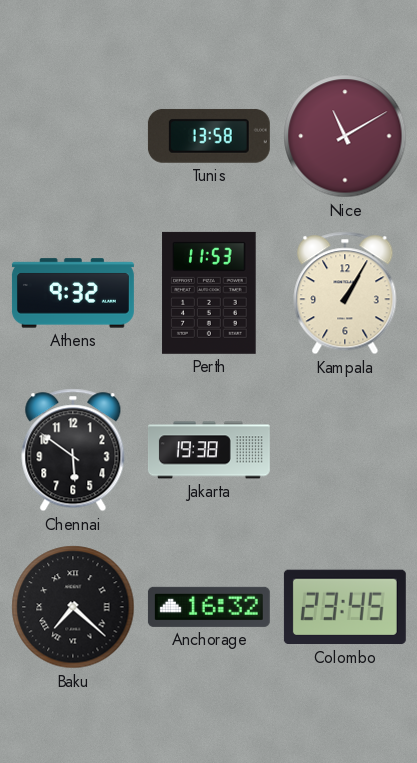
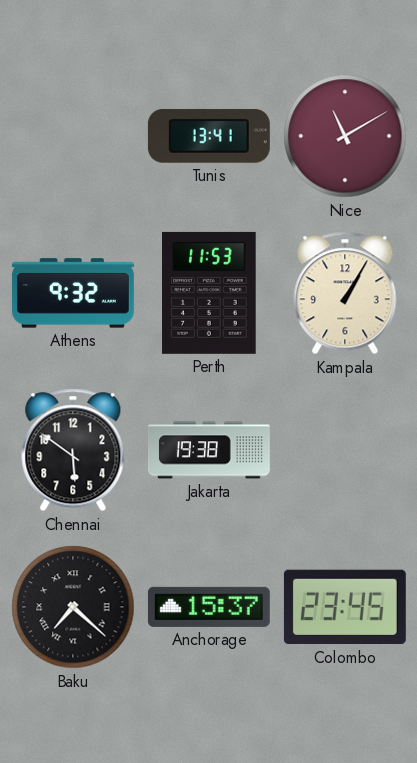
Tunis: 13:58 -> 13:41 (209, 136)
Anchorage: 16:32 -> 15:37 (209, 607)
